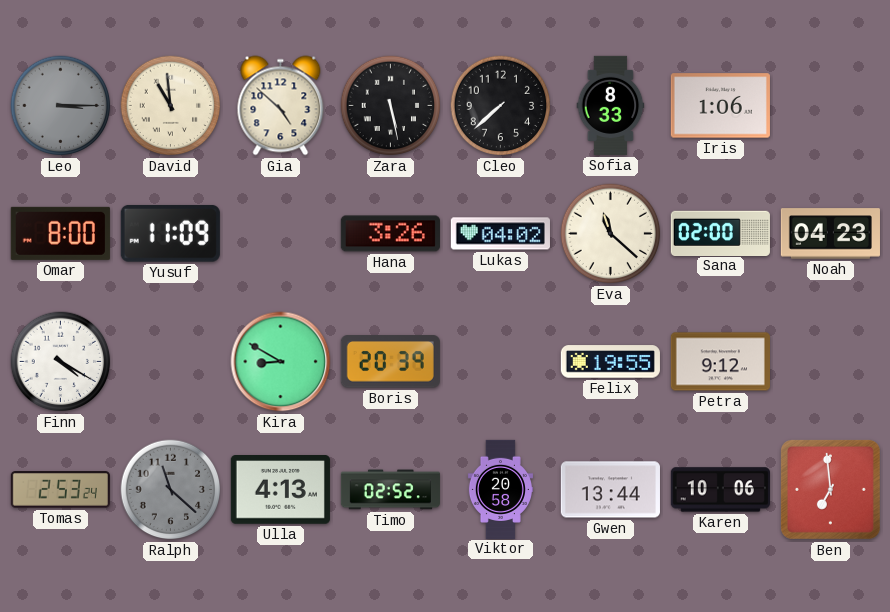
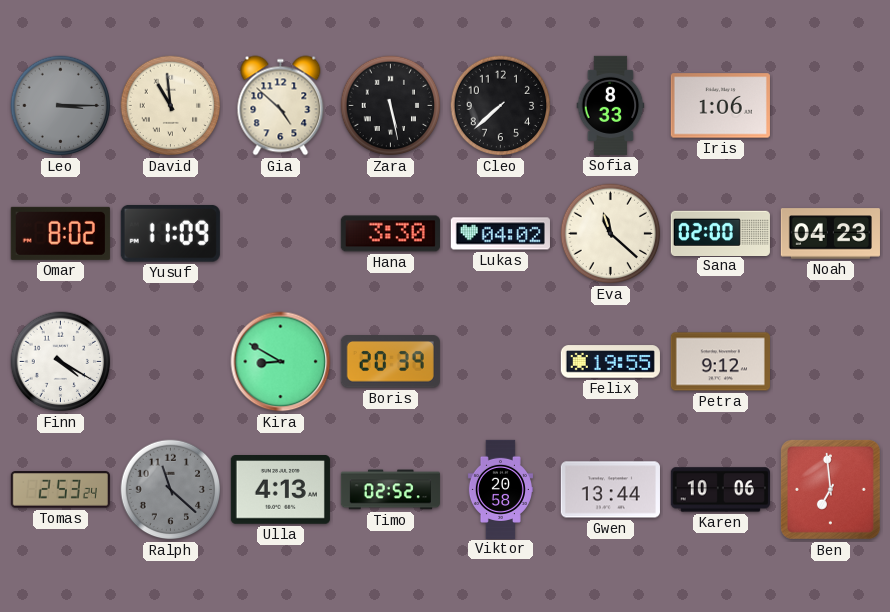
Omar: 8:00 -> 8:02 (60, 233)
Hana: 3:26 -> 3:30 (390, 234)
